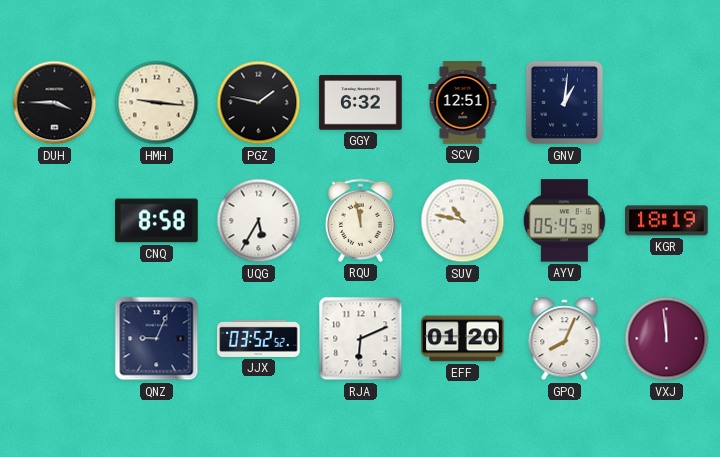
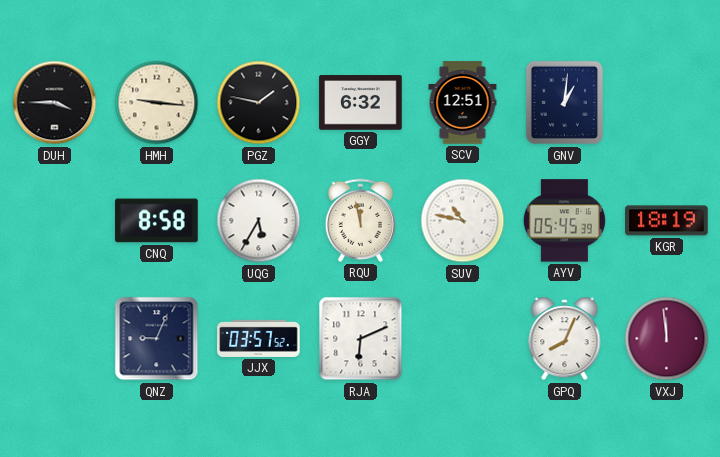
JJX: 03:52 -> 03:57 (259, 338)
EFF: 01:20 -> none (463, 339)
